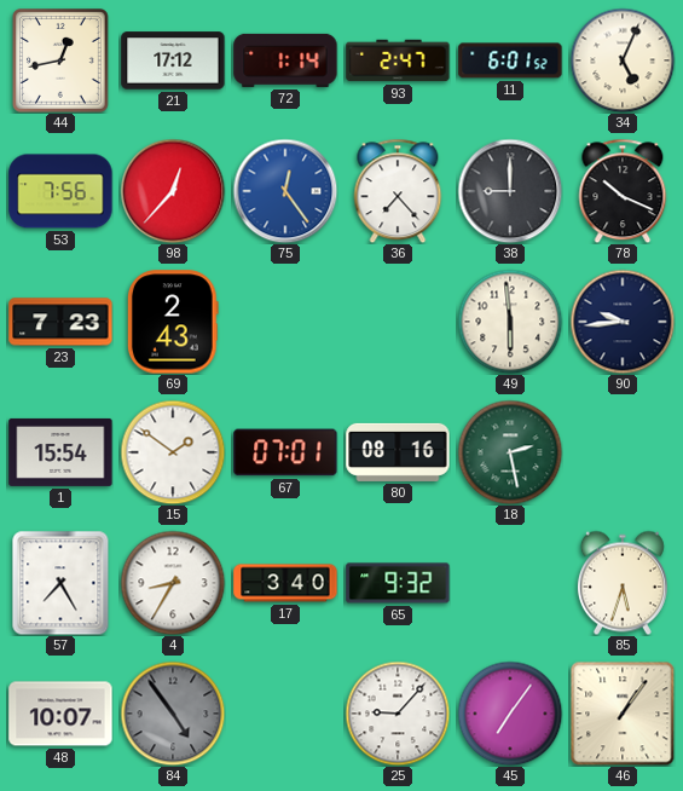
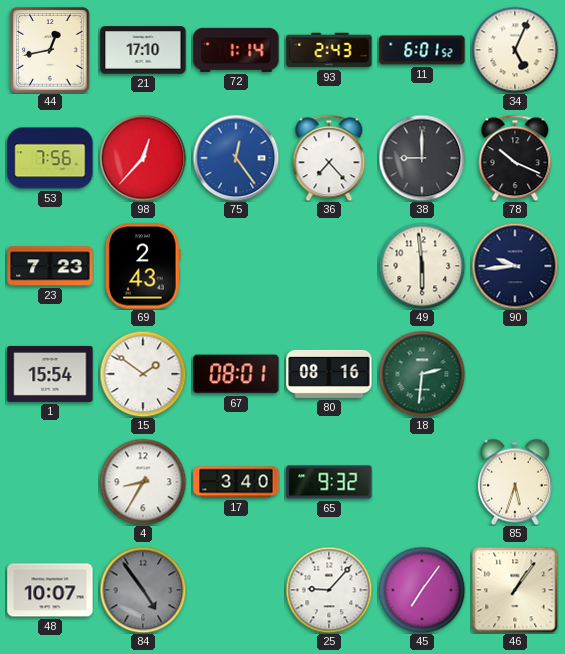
21: 17:12 -> 17:10 (143, 50)
93: 2:47 -> 2:43 (329, 50)
67: 07:01 -> 08:01 (236, 374)
18: 2:28 -> 2:31 (422, 374)
57: 7:25 -> none (60, 583)
